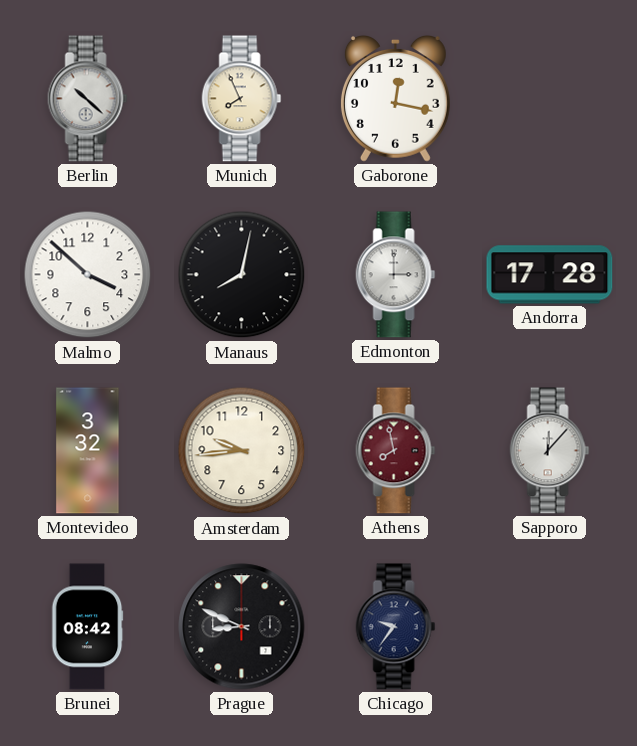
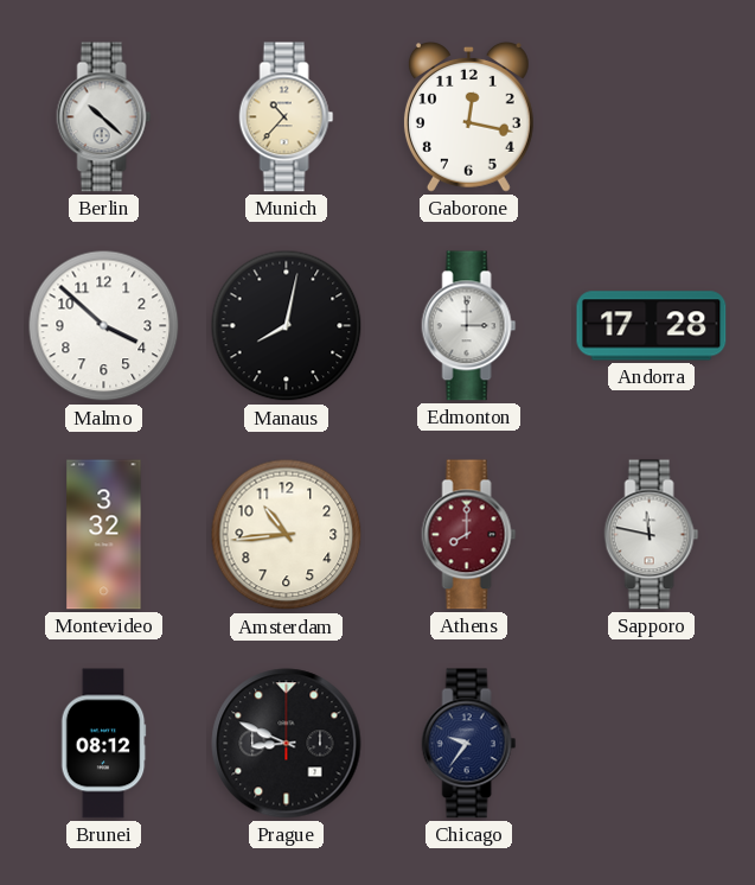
Munich: 7:56 -> 10:37 (287, 117)
Amsterdam: 9:44 -> 10:44 (287, 535)
Athens: 7:58 -> 8:00 (469, 535)
Sapporo: 12:07 -> 11:47 (652, 535)
Brunei: 08:42 -> 08:12 (103, 744)
